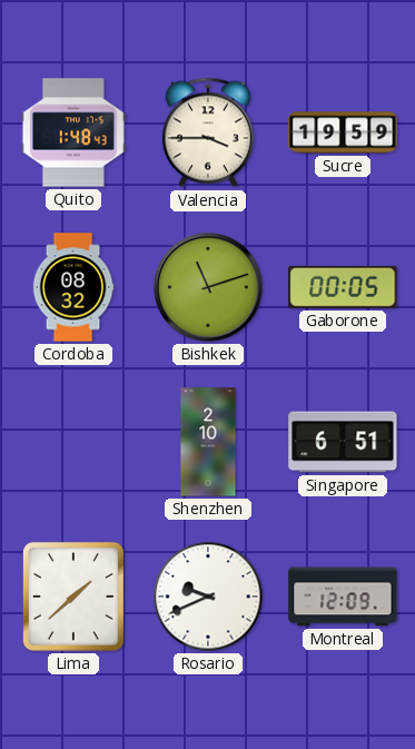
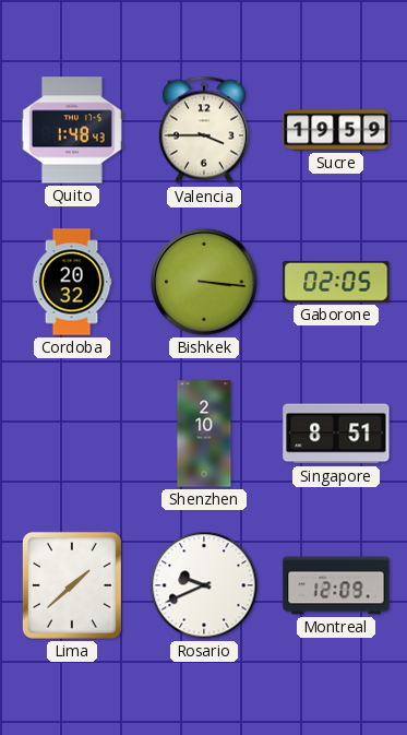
Cordoba: 08:32 -> 20:32 (72, 282)
Bishkek: 11:12 -> 3:16 (204, 282)
Gaborone: 00:05 -> 02:05 (336, 282)
Singapore: 6:51 -> 8:51 (336, 434)
